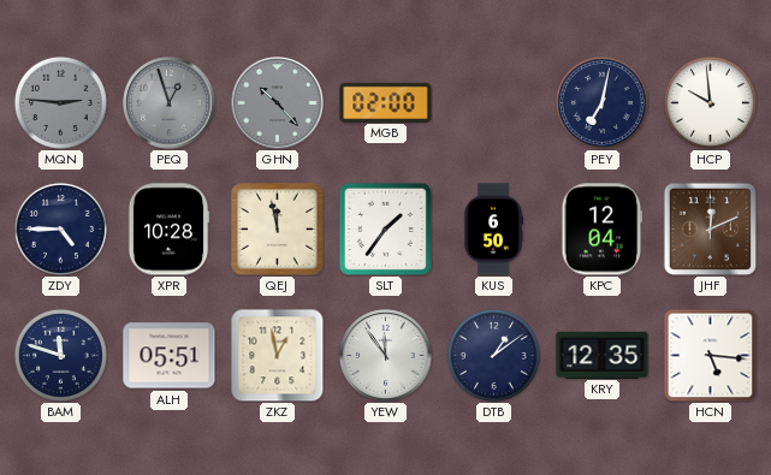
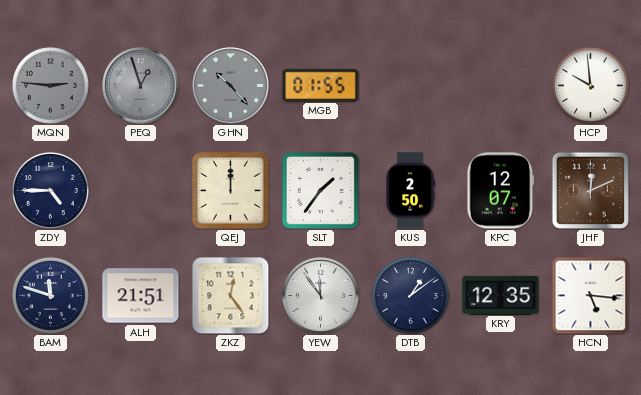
MGB: 02:00 -> 01:55 (321, 85)
PEY: 7:02 -> none (601, 102)
XPR: 10:28 -> none (168, 230)
QEJ: 11:58 -> 12:00 (231, 191)
KUS: 6:50 -> 2:50 (410, 191)
KPC: 12:04 -> 12:07 (501, 191)
ALH: 05:51 -> 21:51 (141, 296)
ZKZ: 12:58 -> 12:24 (230, 295)
